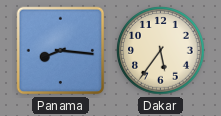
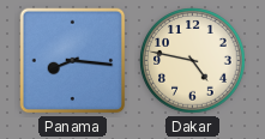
Dakar: 5:36 -> 4:47 (193, 61)
